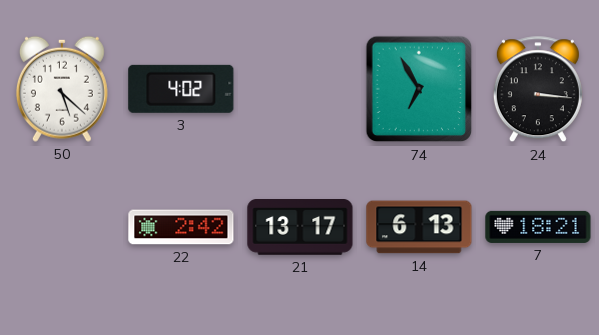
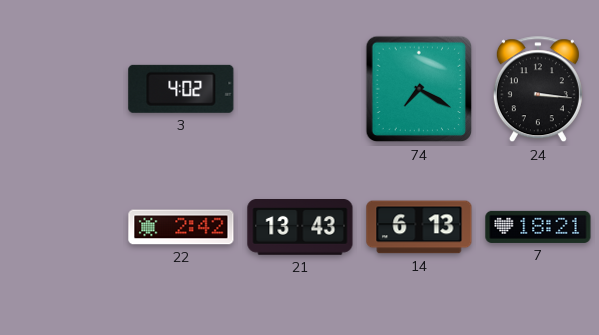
50: 5:22 -> none (62, 89)
74: 6:55 -> 7:20 (419, 89)
21: 13:17 -> 13:43 (300, 227)
